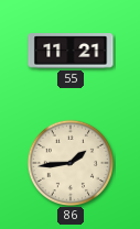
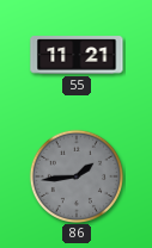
86 dial: cream -> grey (75, 175)
